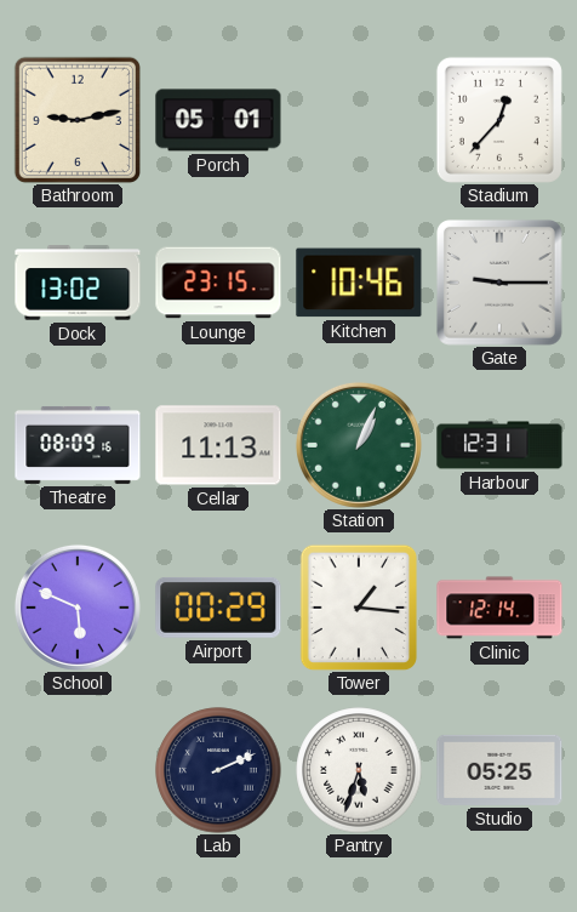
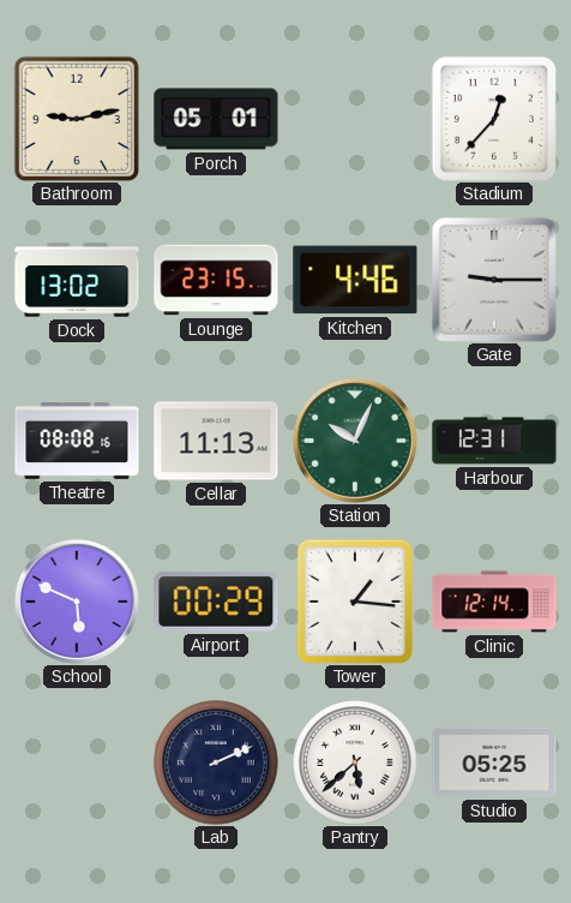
Kitchen: 10:46 -> 4:46 (355, 280)
Theatre: 08:09 -> 08:08 (77, 441)
Station: 1:04 -> 10:04 (355, 441)
Pantry: 5:33 -> 5:38 (355, 763)
